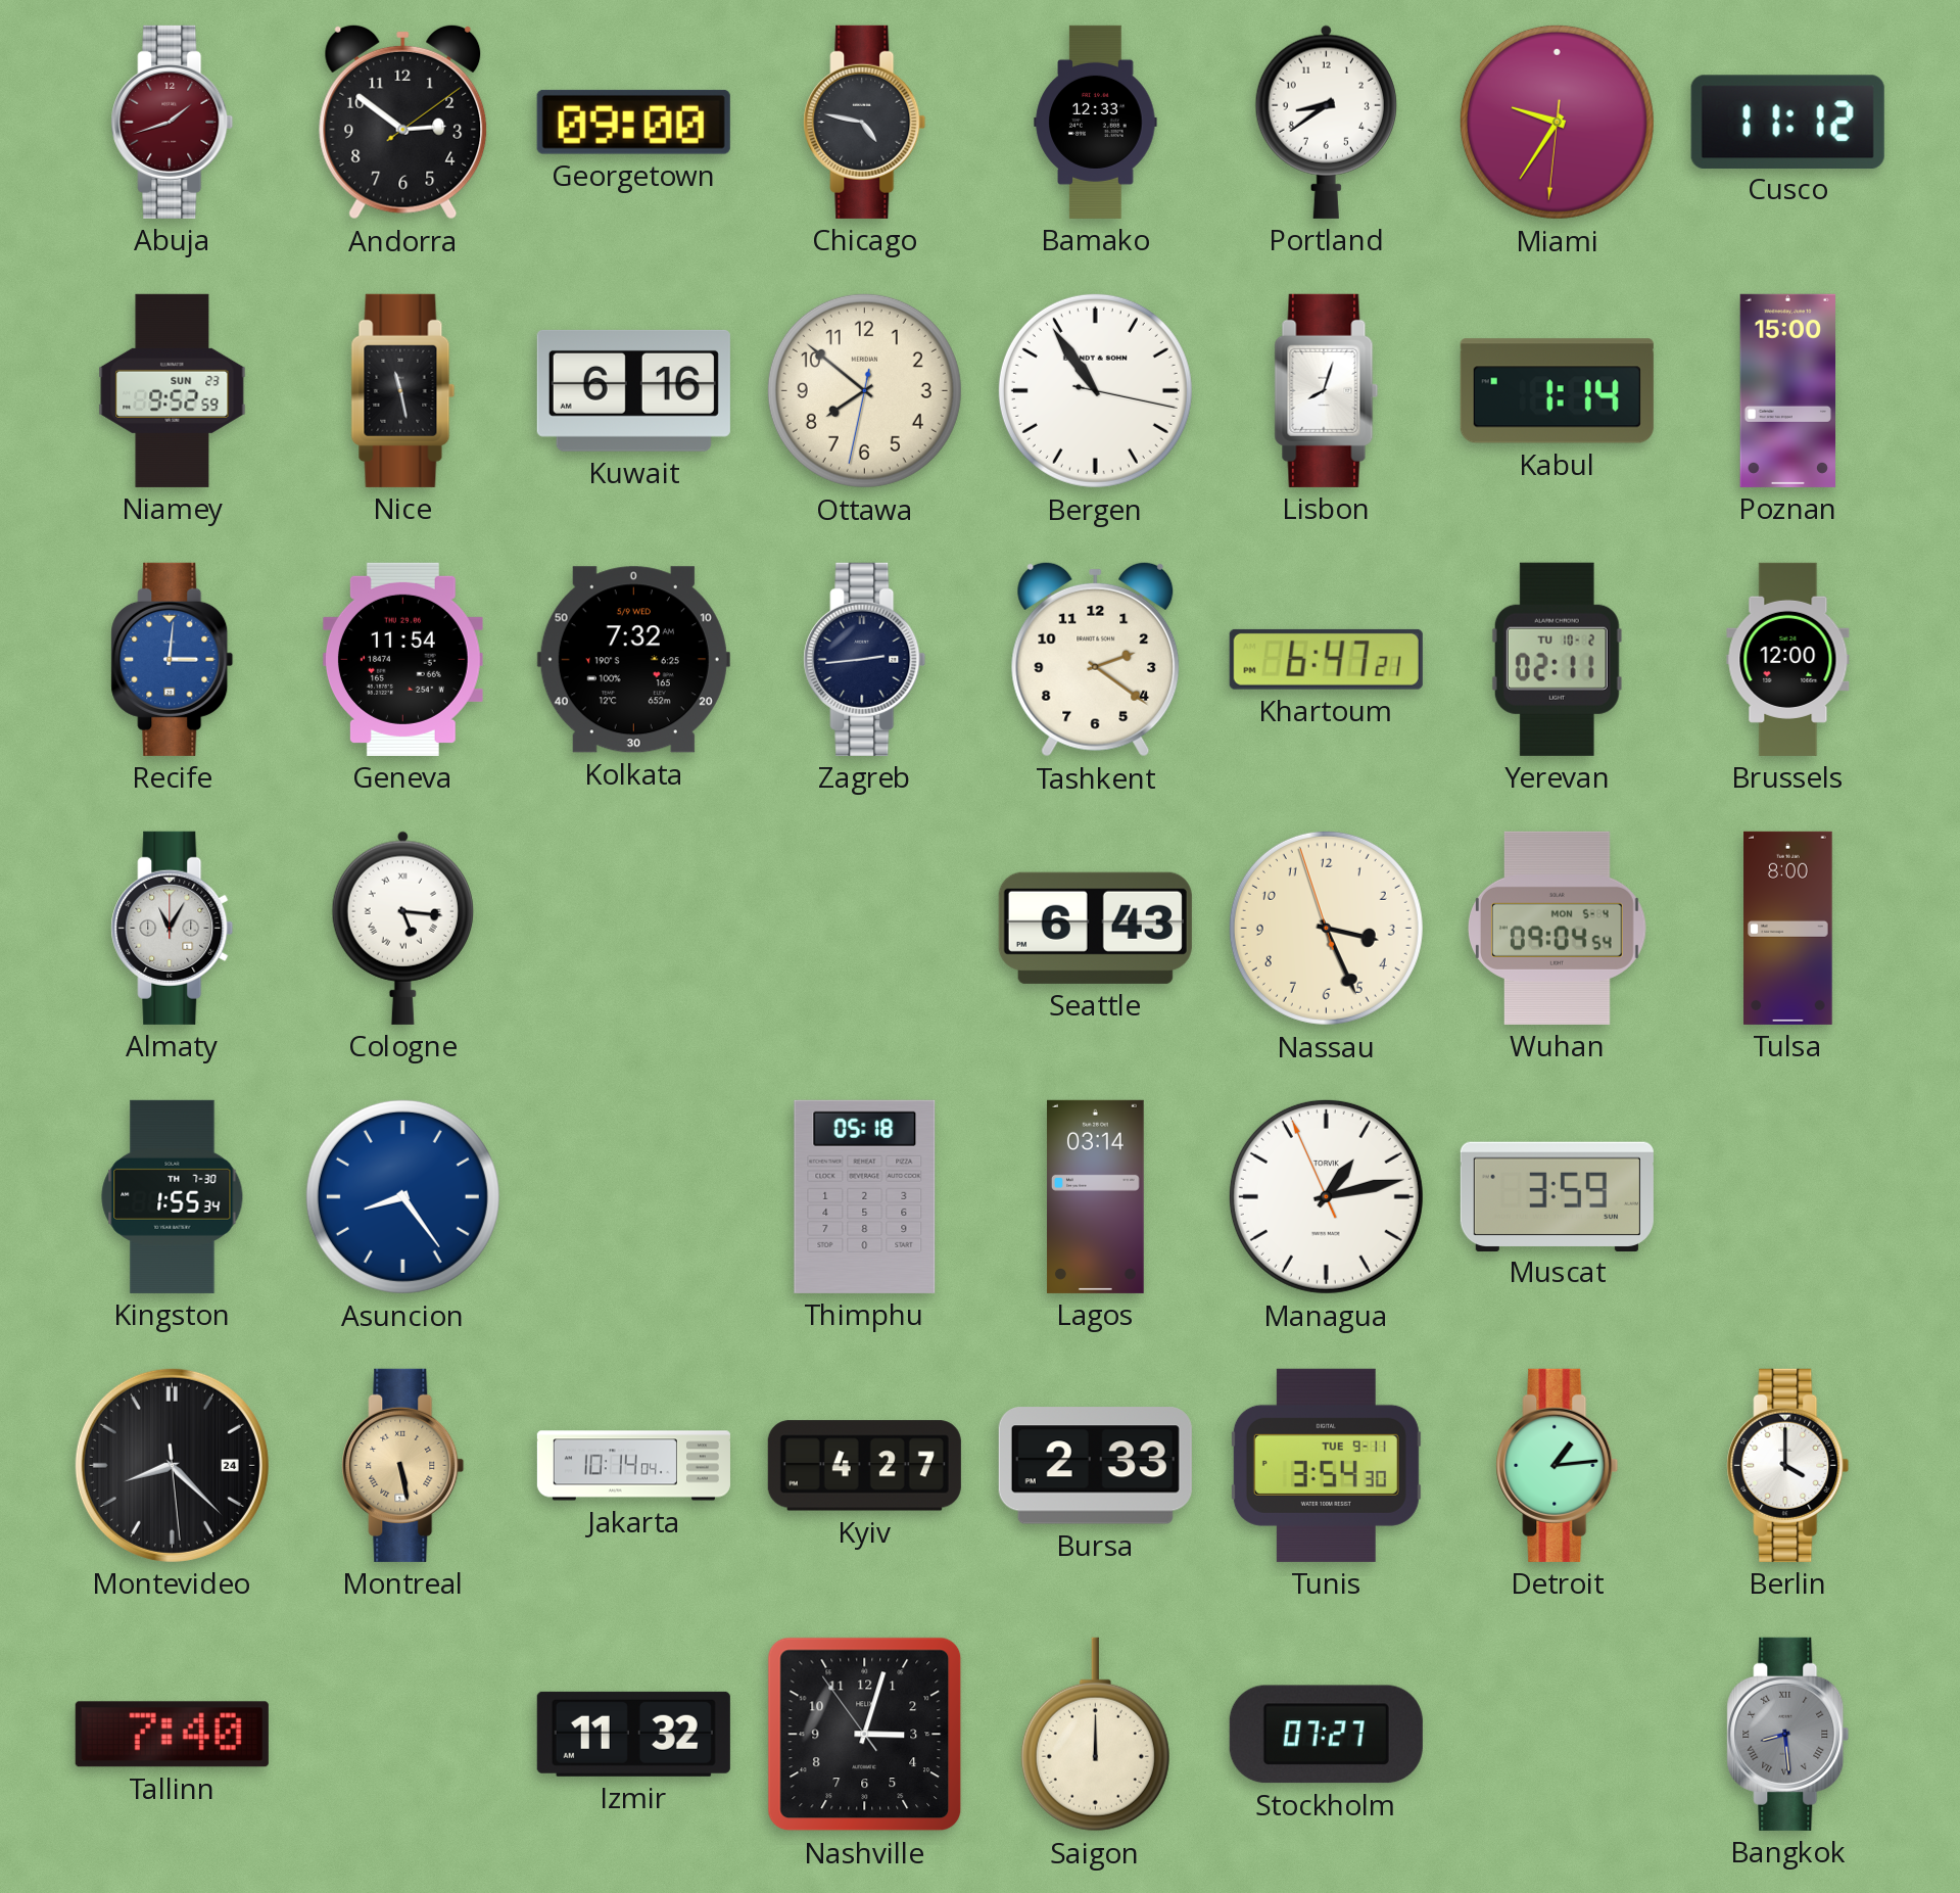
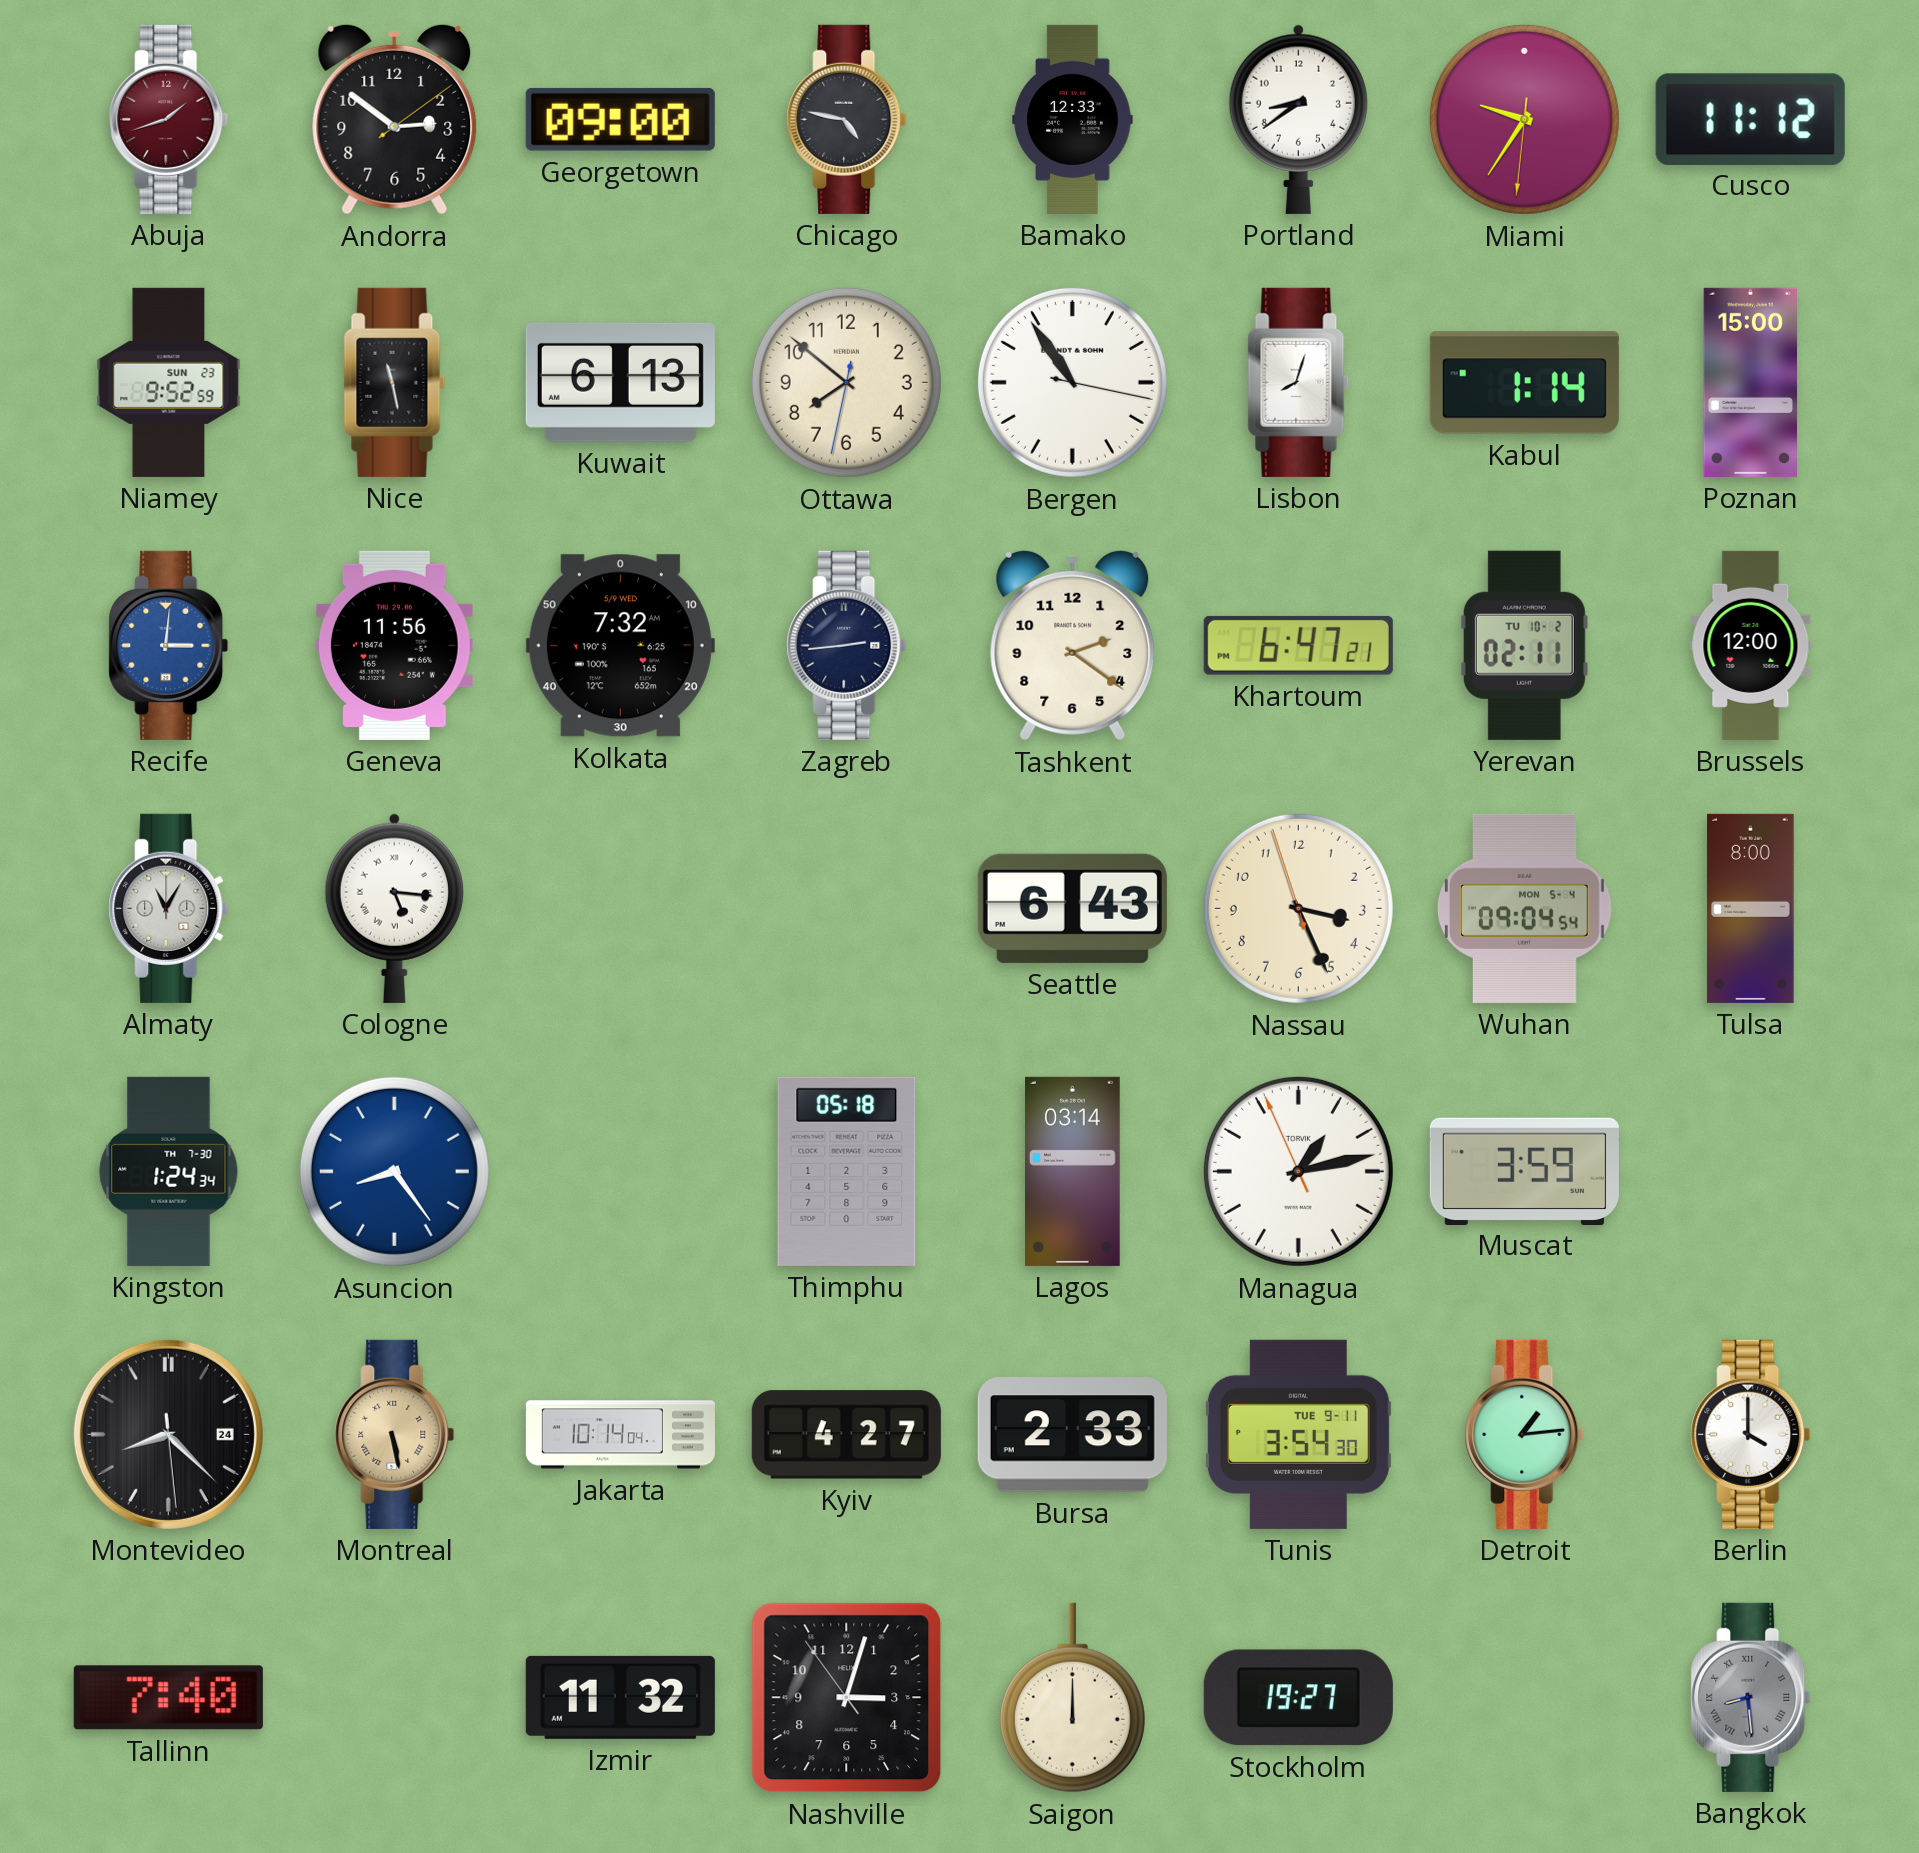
Kuwait: 6:16 -> 6:13 (620, 382)
Geneva: 11:54 -> 11:56 (394, 645)
Kingston: 1:55 -> 1:24 (169, 1171)
Stockholm: 07:27 -> 19:27 (1298, 1698)
